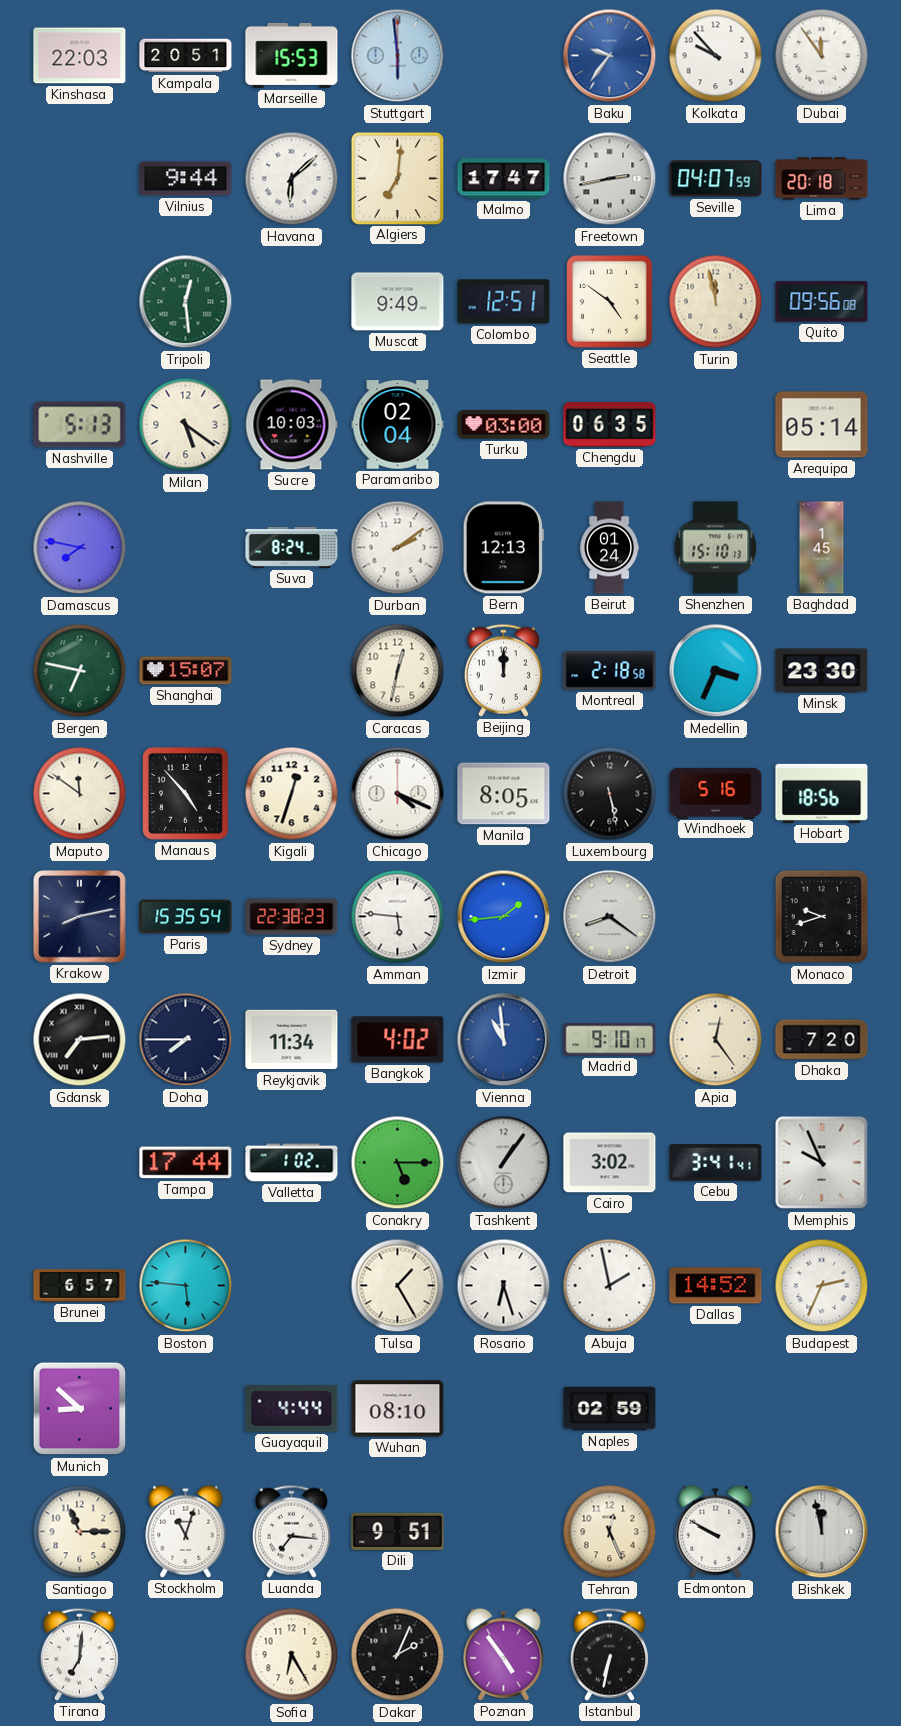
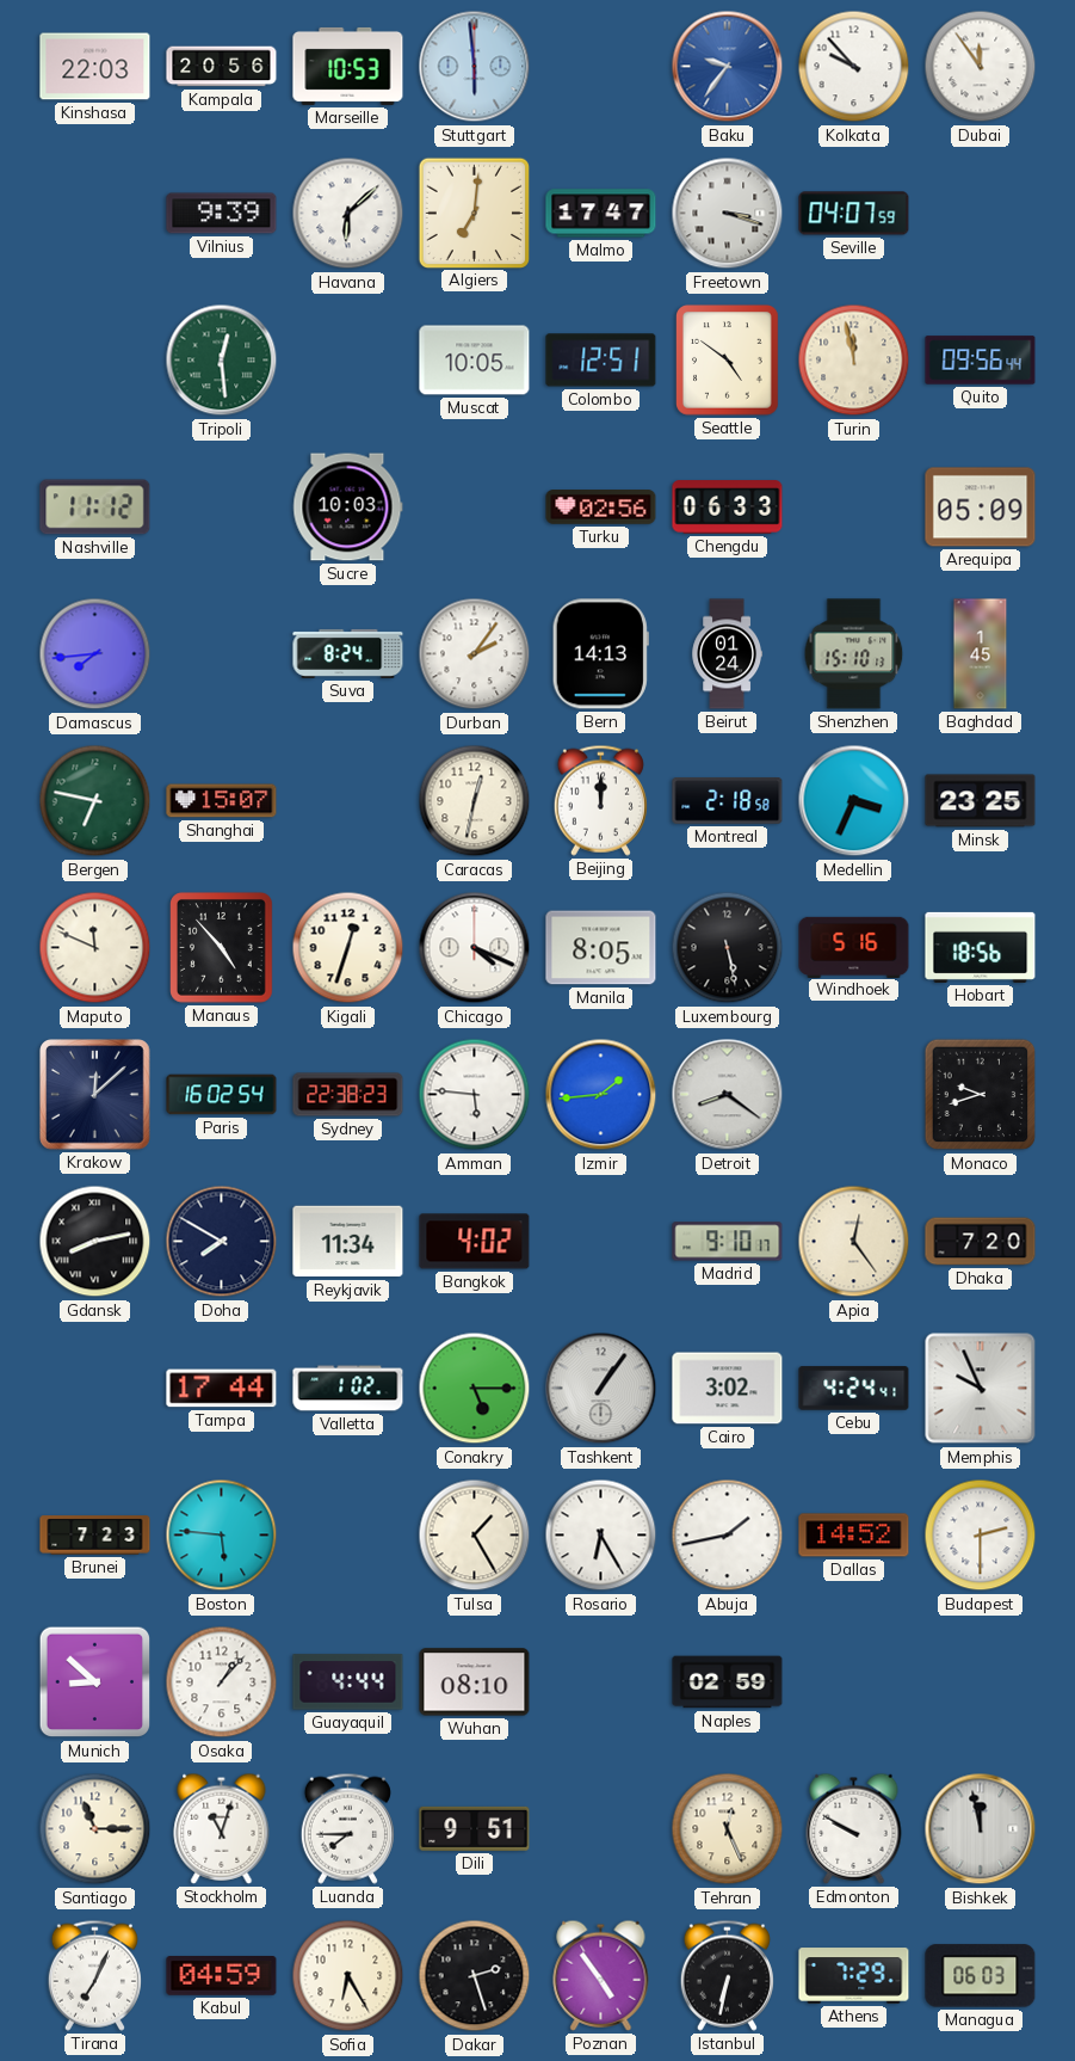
Kampala: 20:51 -> 20:56 (222, 67)
Marseille: 15:53 -> 10:53 (348, 66)
Vilnius: 9:44 -> 9:39 (222, 214)
Freetown: 2:43 -> 3:18 (728, 214)
Lima: 20:18 -> none (822, 179)
Muscat: 9:49 -> 10:05 (475, 361)
Quito: 09:56:08 -> 09:56:44 (981, 361)
Nashville: 5:13 -> 11:12 (95, 507)
Milan: 5:21 -> none (186, 425)
Paramaribo: 02:04 -> none (398, 425)
Turku: 03:00 -> 02:56 (601, 507)
Chengdu: 06:35 -> 06:33 (728, 507)
Arequipa: 05:14 -> 05:09 (981, 507)
Damascus: 7:47 -> 7:44 (95, 654)
Durban: 2:09 -> 2:06 (475, 654)
Bern: 12:13 -> 14:13 (600, 654)
Minsk: 23:30 -> 23:25 (981, 801)
Maputo: 11:51 -> 11:49 (95, 948)
Krakow: 8:13 -> 12:08 (95, 1095)
Paris: 15:35 -> 16:02 (222, 1095)
Gdansk: 7:14 -> 8:13 (95, 1242)
Doha: 7:45 -> 7:50 (222, 1242)
Vienna: 10:59 -> none (504, 1040)
Cebu: 3:41 -> 4:24 (854, 1389)
Brunei: 6:57 -> 7:23 (95, 1536)
Rosario: 6:27 -> 6:25 (601, 1536)
Abuja: 1:58 -> 1:43 (728, 1536)
Budapest: 2:34 -> 2:30 (981, 1536)
Osaka: none -> 1:07 (222, 1682)
Luanda: 7:16 -> 7:45 (347, 1828)
Tirana: 7:01 -> 7:04 (94, 1975)
Kabul: none -> 04:59 (222, 1976)
Dakar: 2:04 -> 2:27 (475, 1976)
Athens: none -> 7:29 (854, 1976)
Managua: none -> 06:03 (981, 1976)
